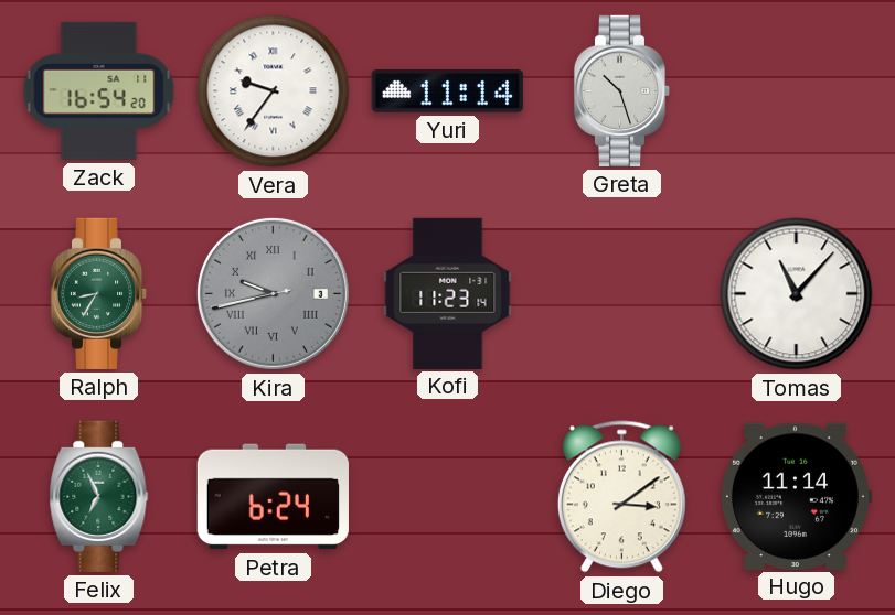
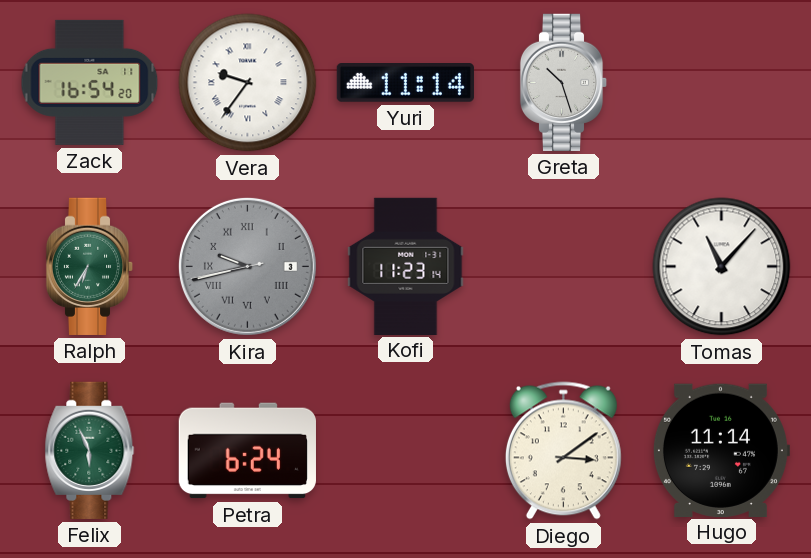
Ralph: 8:35 -> 6:35 (90, 266)
Felix: 6:56 -> 5:56 (90, 450)
